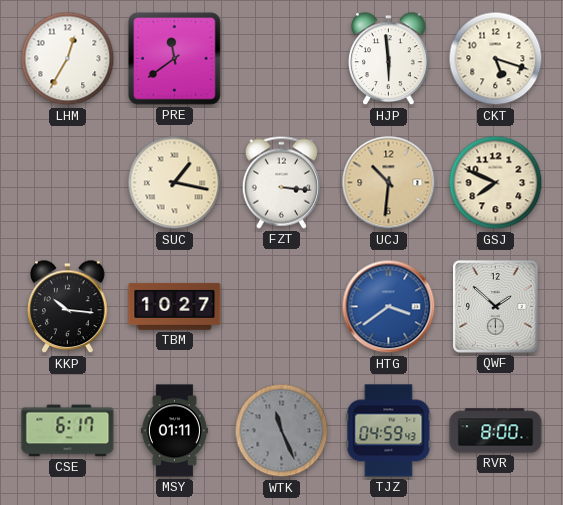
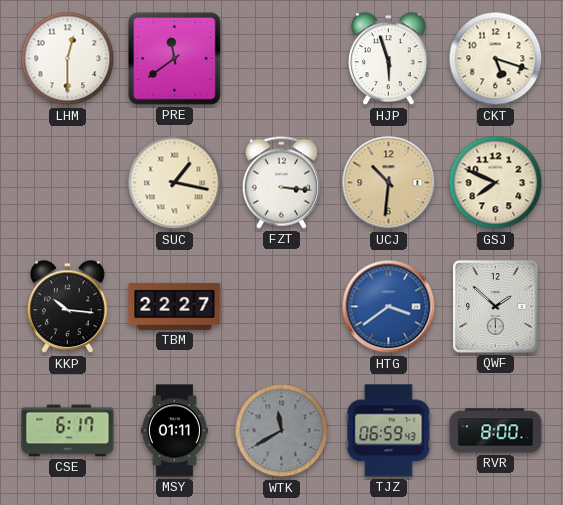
LHM: 12:35 -> 12:30 (68, 59)
HJP: 5:59 -> 5:57 (389, 59)
TBM: 10:27 -> 22:27 (175, 306)
WTK: 11:26 -> 11:40 (282, 431)
TJZ: 04:59 -> 06:59 (389, 431)
